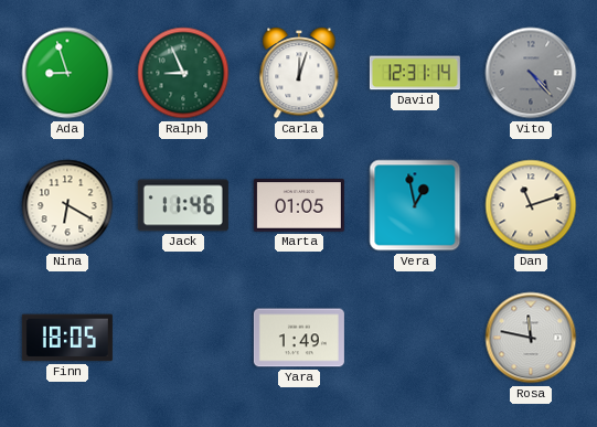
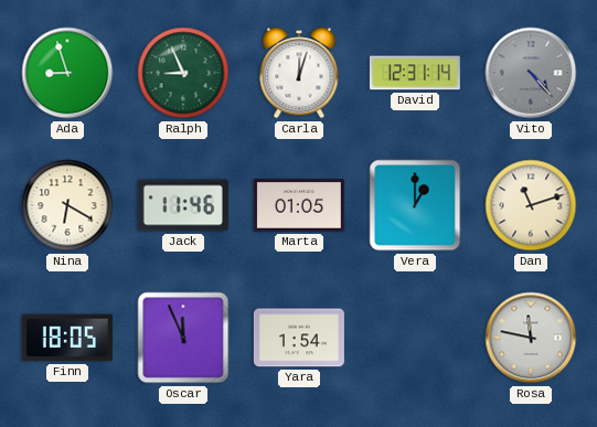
Vera: 12:58 -> 1:00 (415, 205)
Oscar: none -> 11:56 (183, 338)
Yara: 1:49 -> 1:54 (299, 338)
